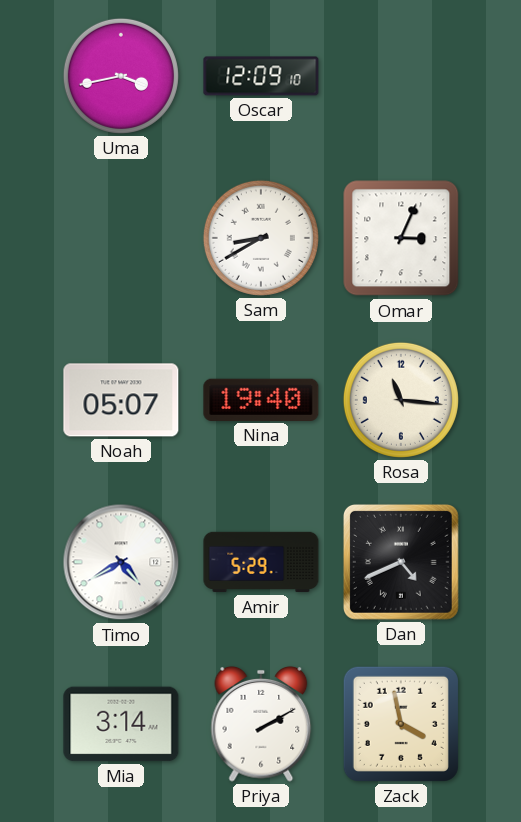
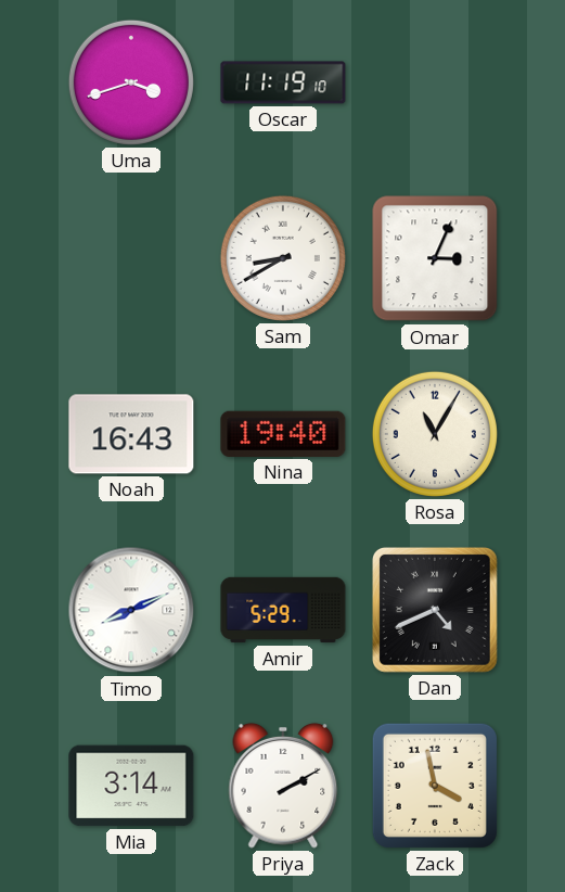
Uma: 3:43 -> 3:42 (131, 82)
Oscar: 12:09 -> 11:19 (283, 82)
Noah: 05:07 -> 16:43 (131, 434)
Rosa: 11:16 -> 11:05 (435, 434)
Timo: 4:40 -> 8:11 (131, 610)
